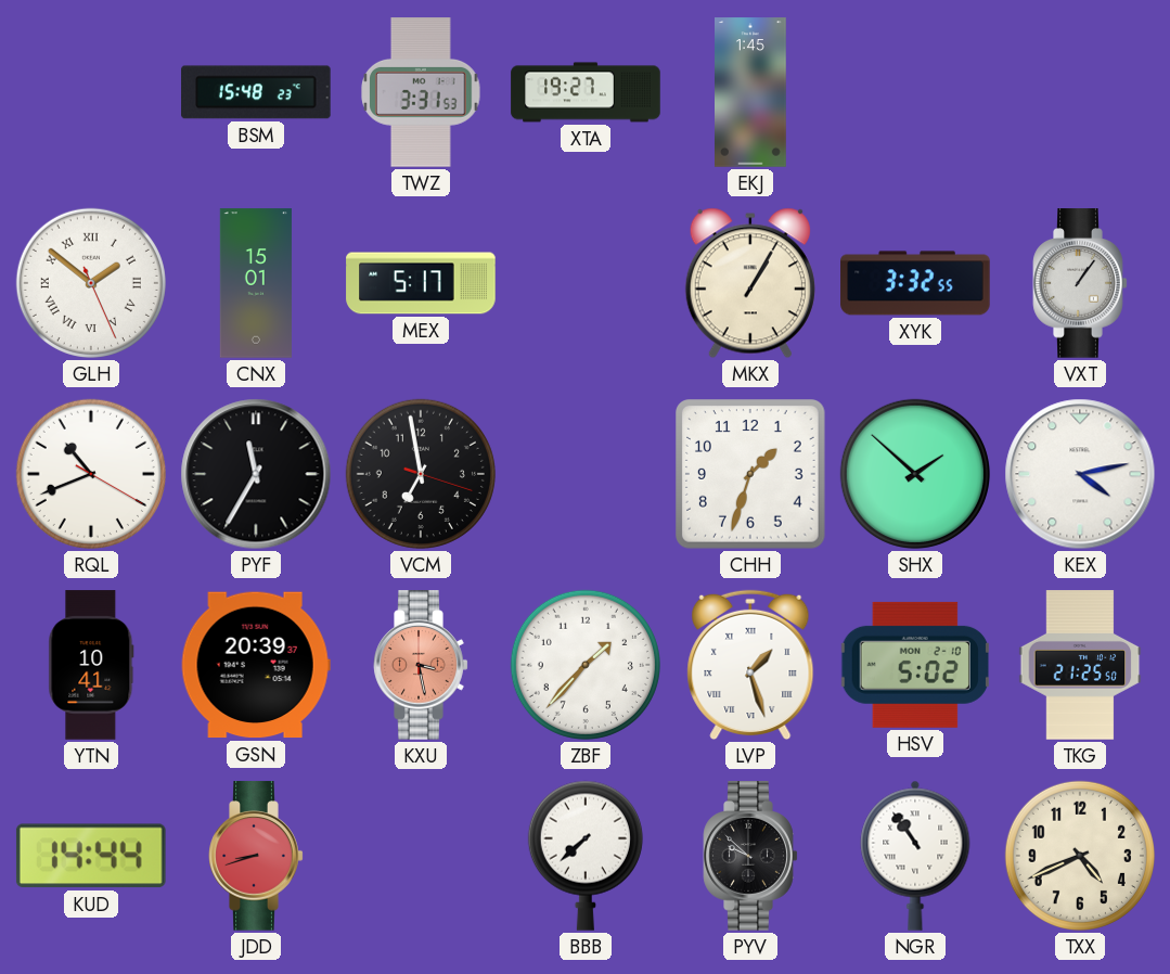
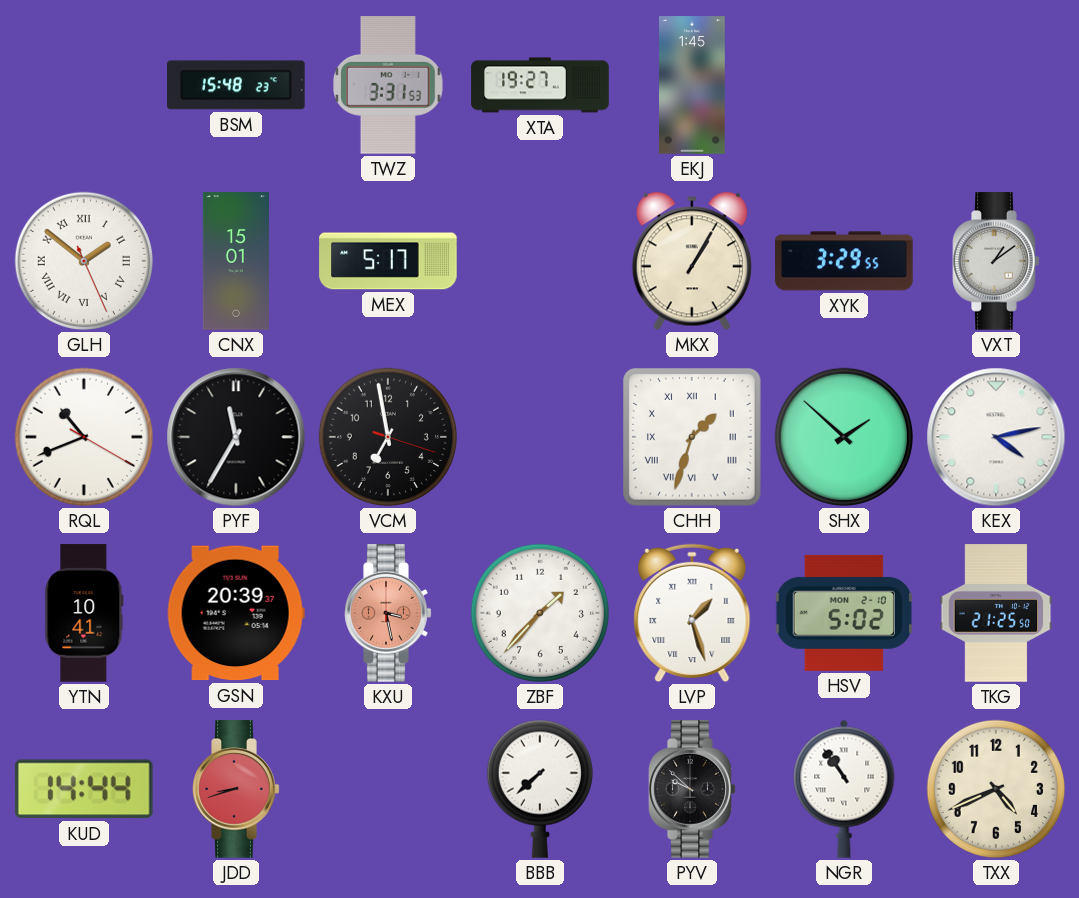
XYK: 3:32 -> 3:29 (844, 261)
VXT: 1:06 -> 1:09 (996, 261)
CHH numerals: Arabic -> Roman (693, 438)
